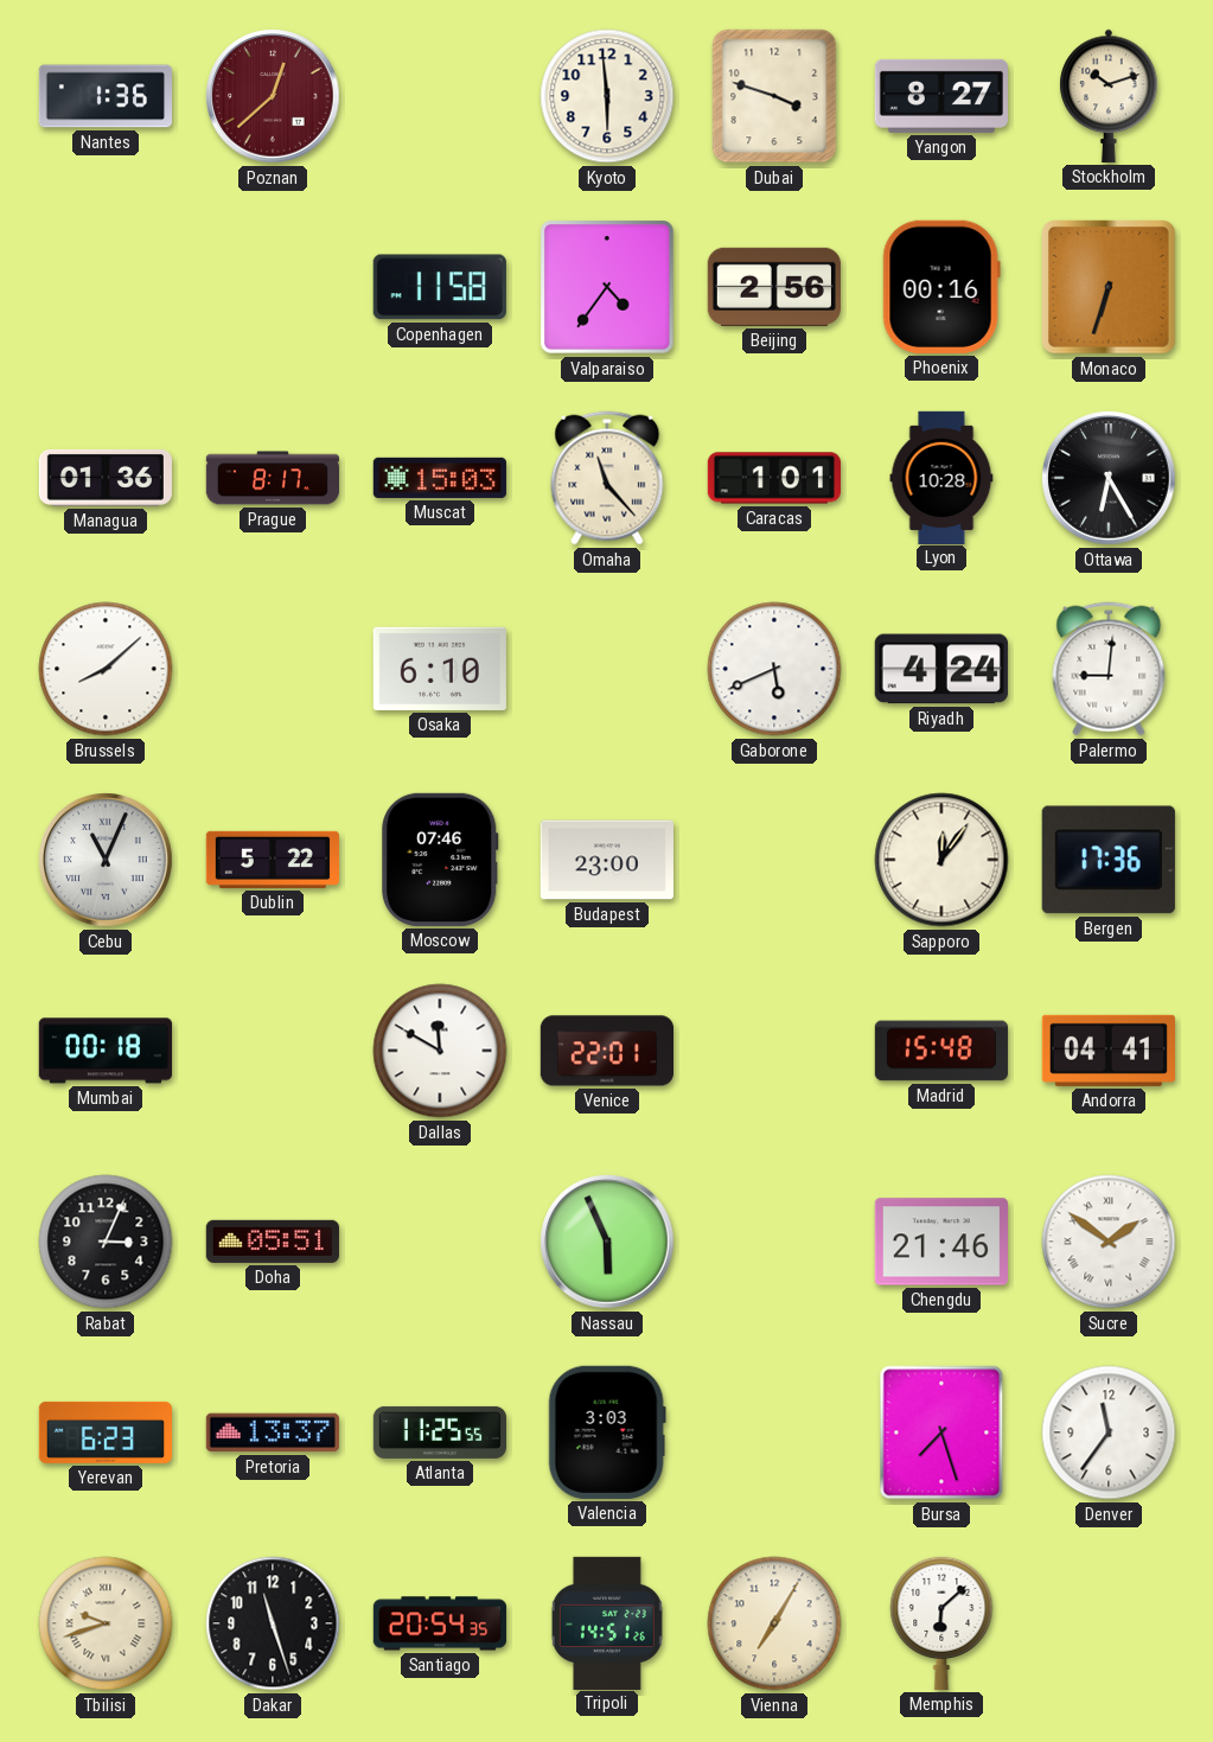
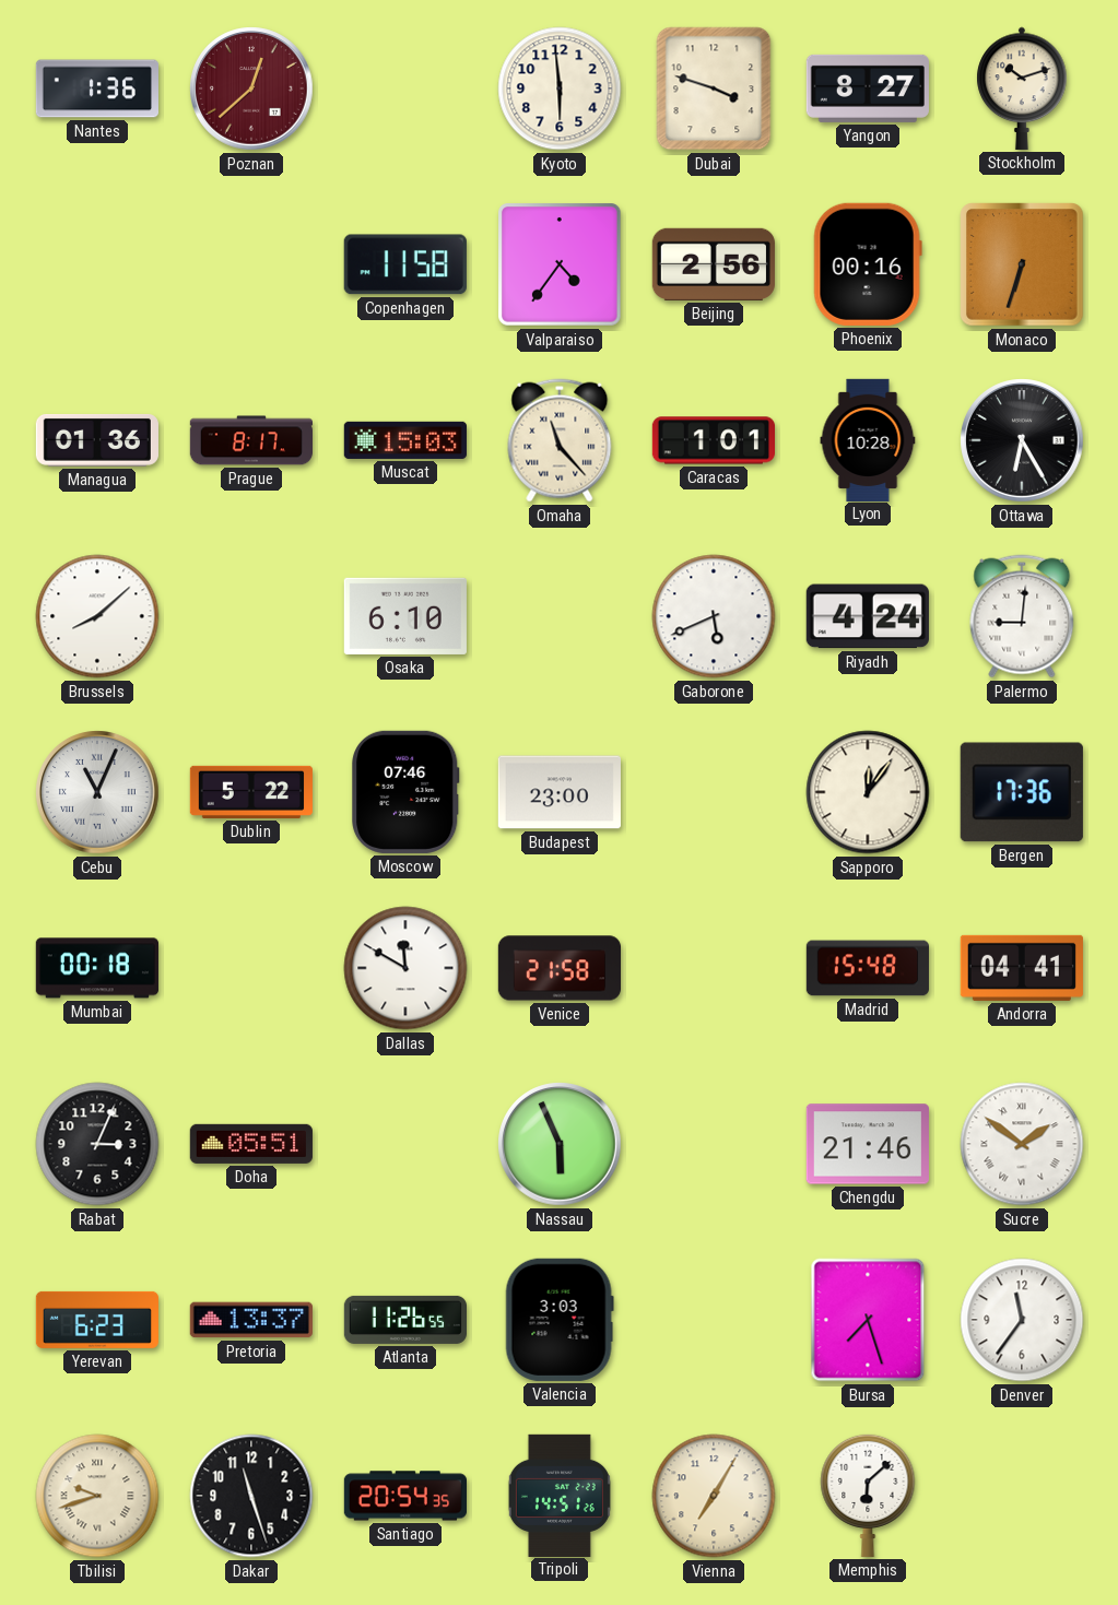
Venice: 22:01 -> 21:58 (558, 968)
Atlanta: 11:25 -> 11:26 (404, 1320)
